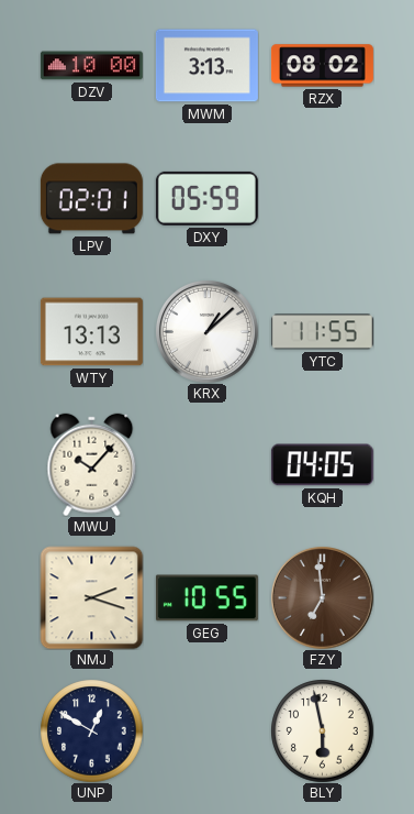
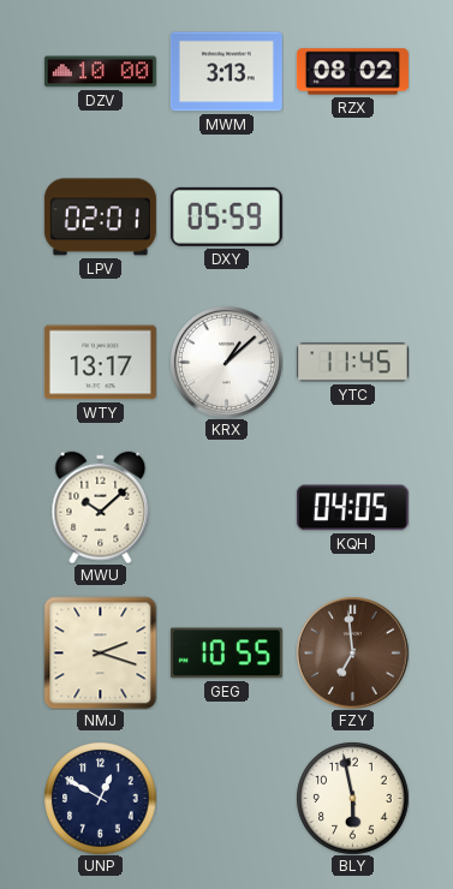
WTY: 13:13 -> 13:17 (100, 363)
YTC: 11:55 -> 11:45 (352, 363)
MWU: 10:07 -> 10:08 (101, 507)
